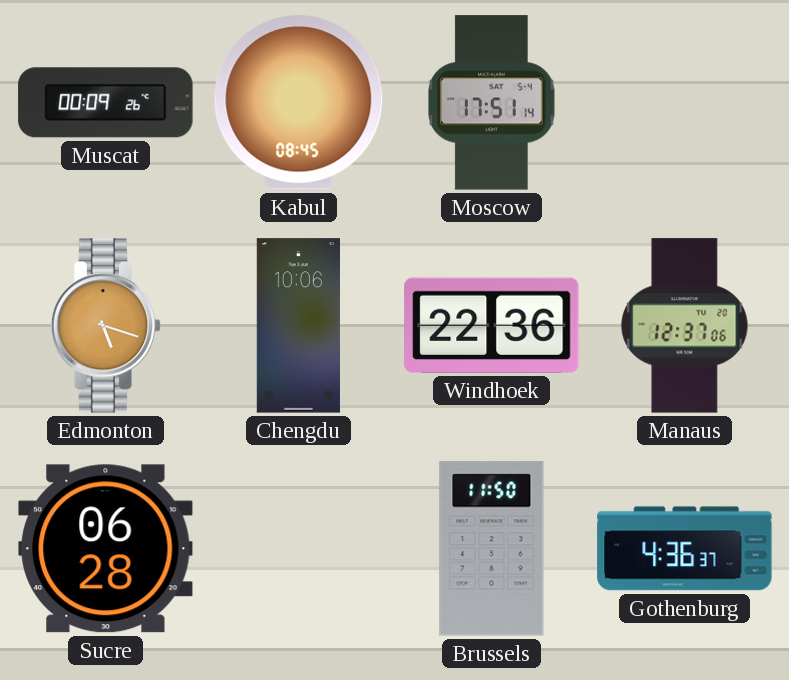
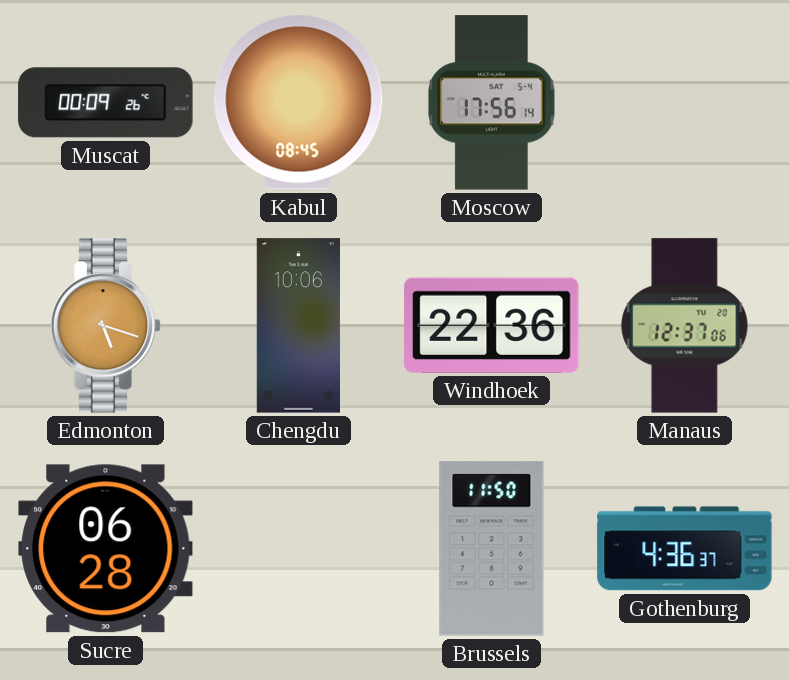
Moscow: 17:51 -> 17:56 (492, 103)
